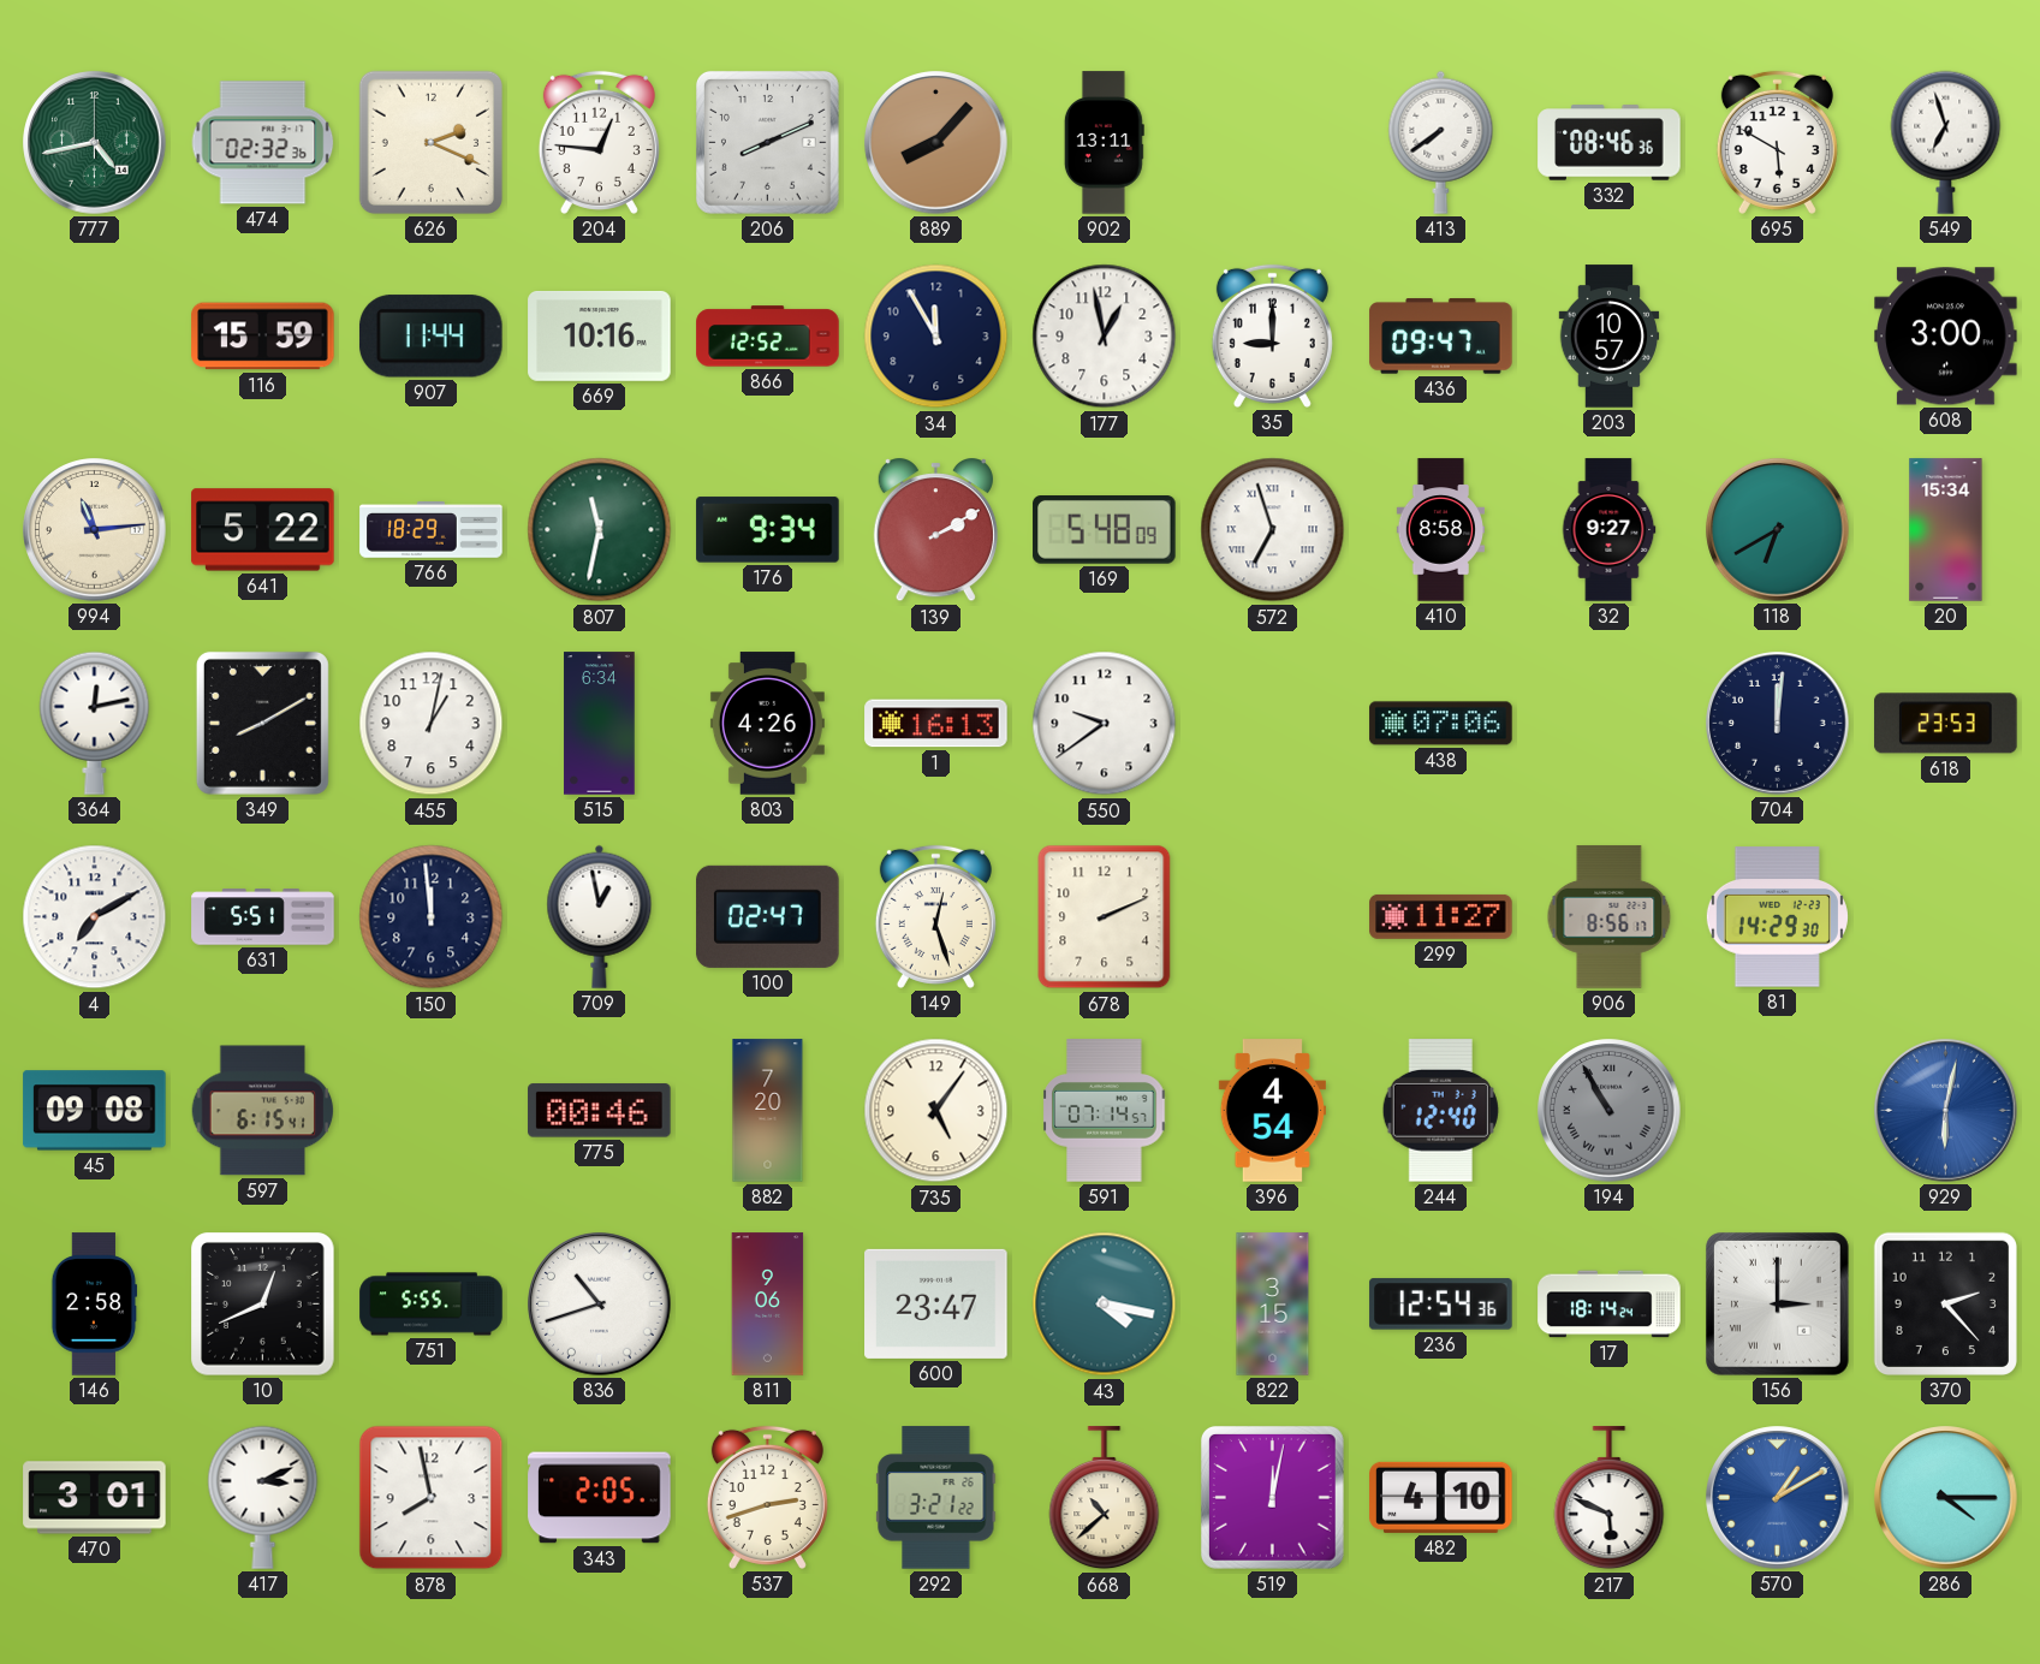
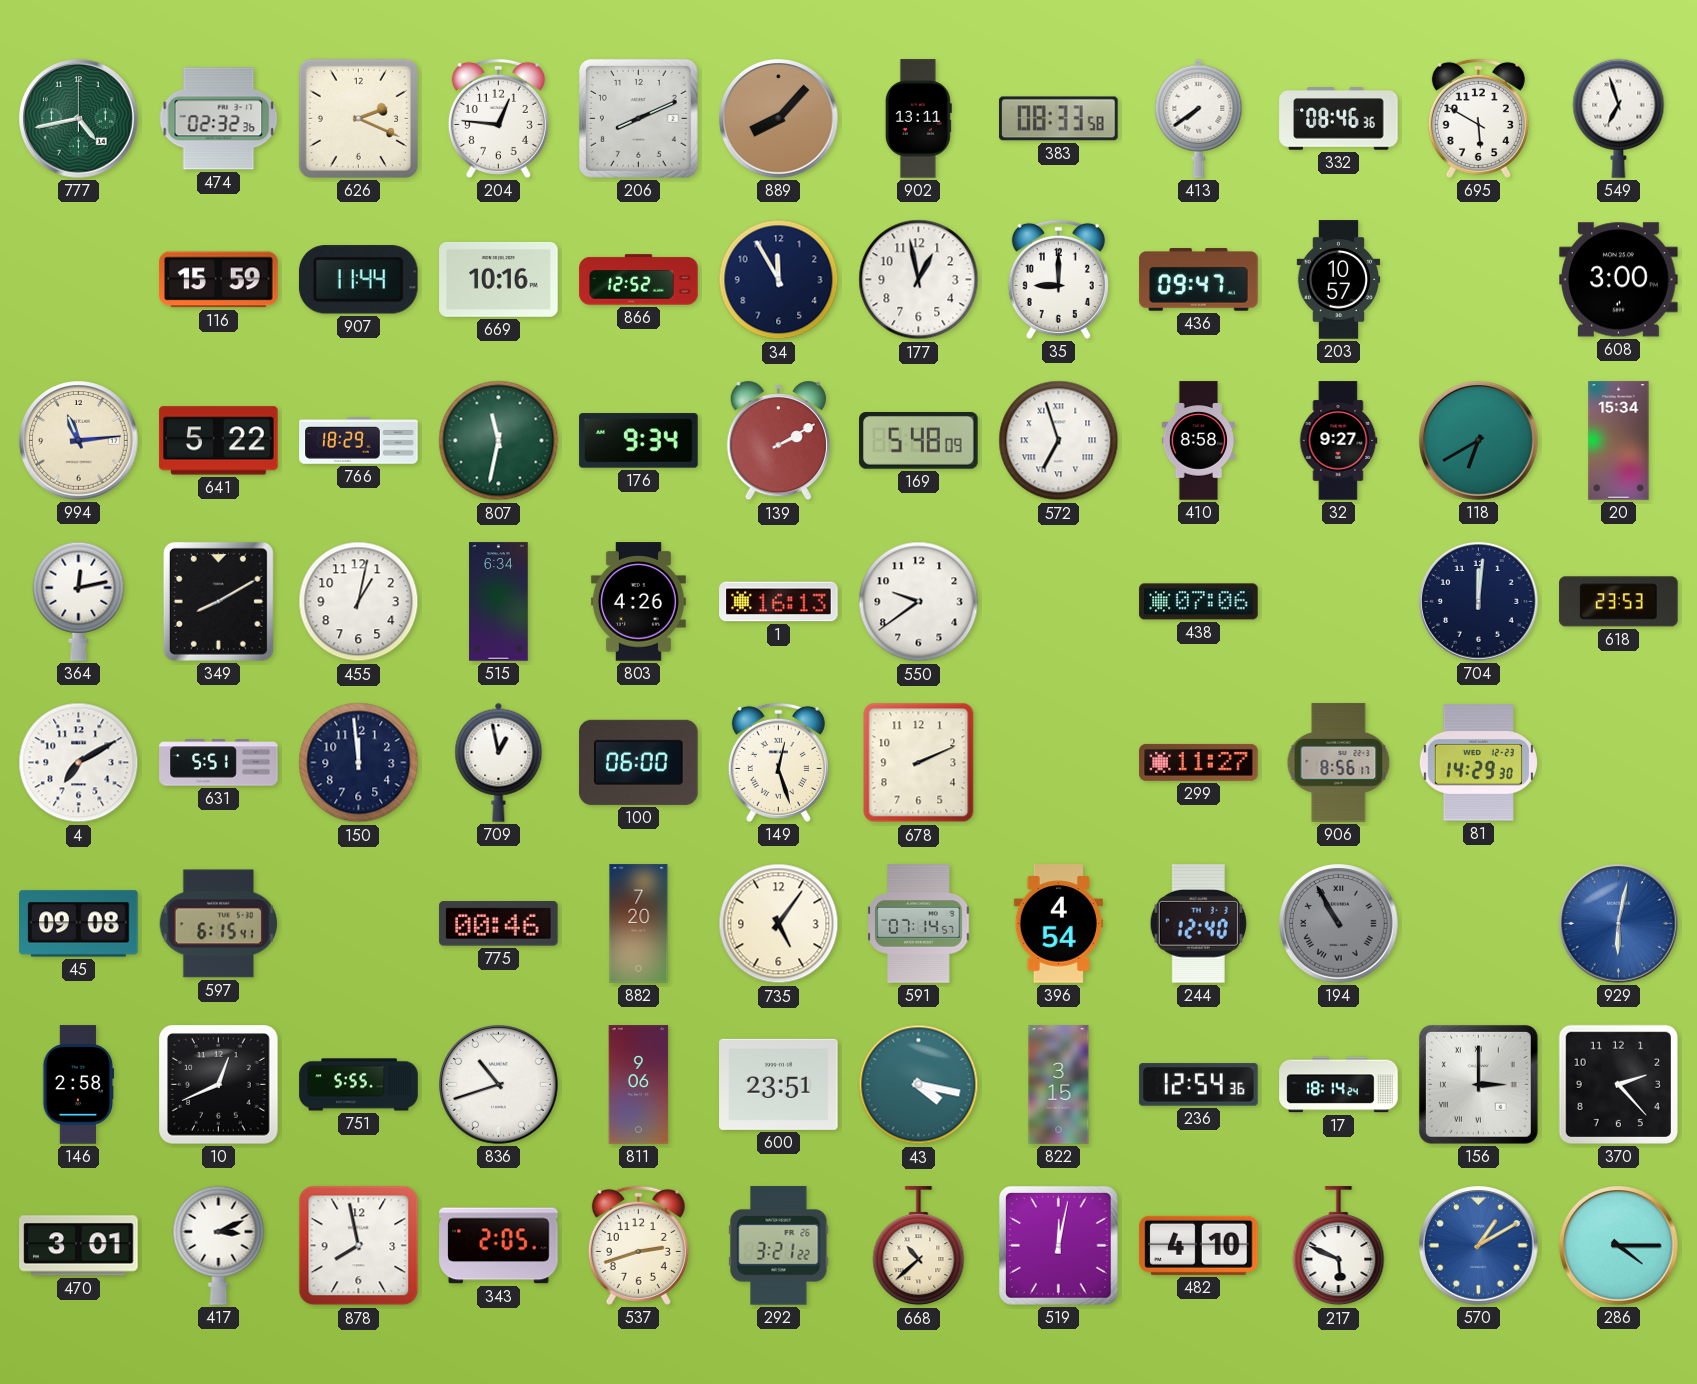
383: none -> 08:33 (1059, 119)
100: 02:47 -> 06:00 (639, 762)
600: 23:47 -> 23:51 (779, 1084)
